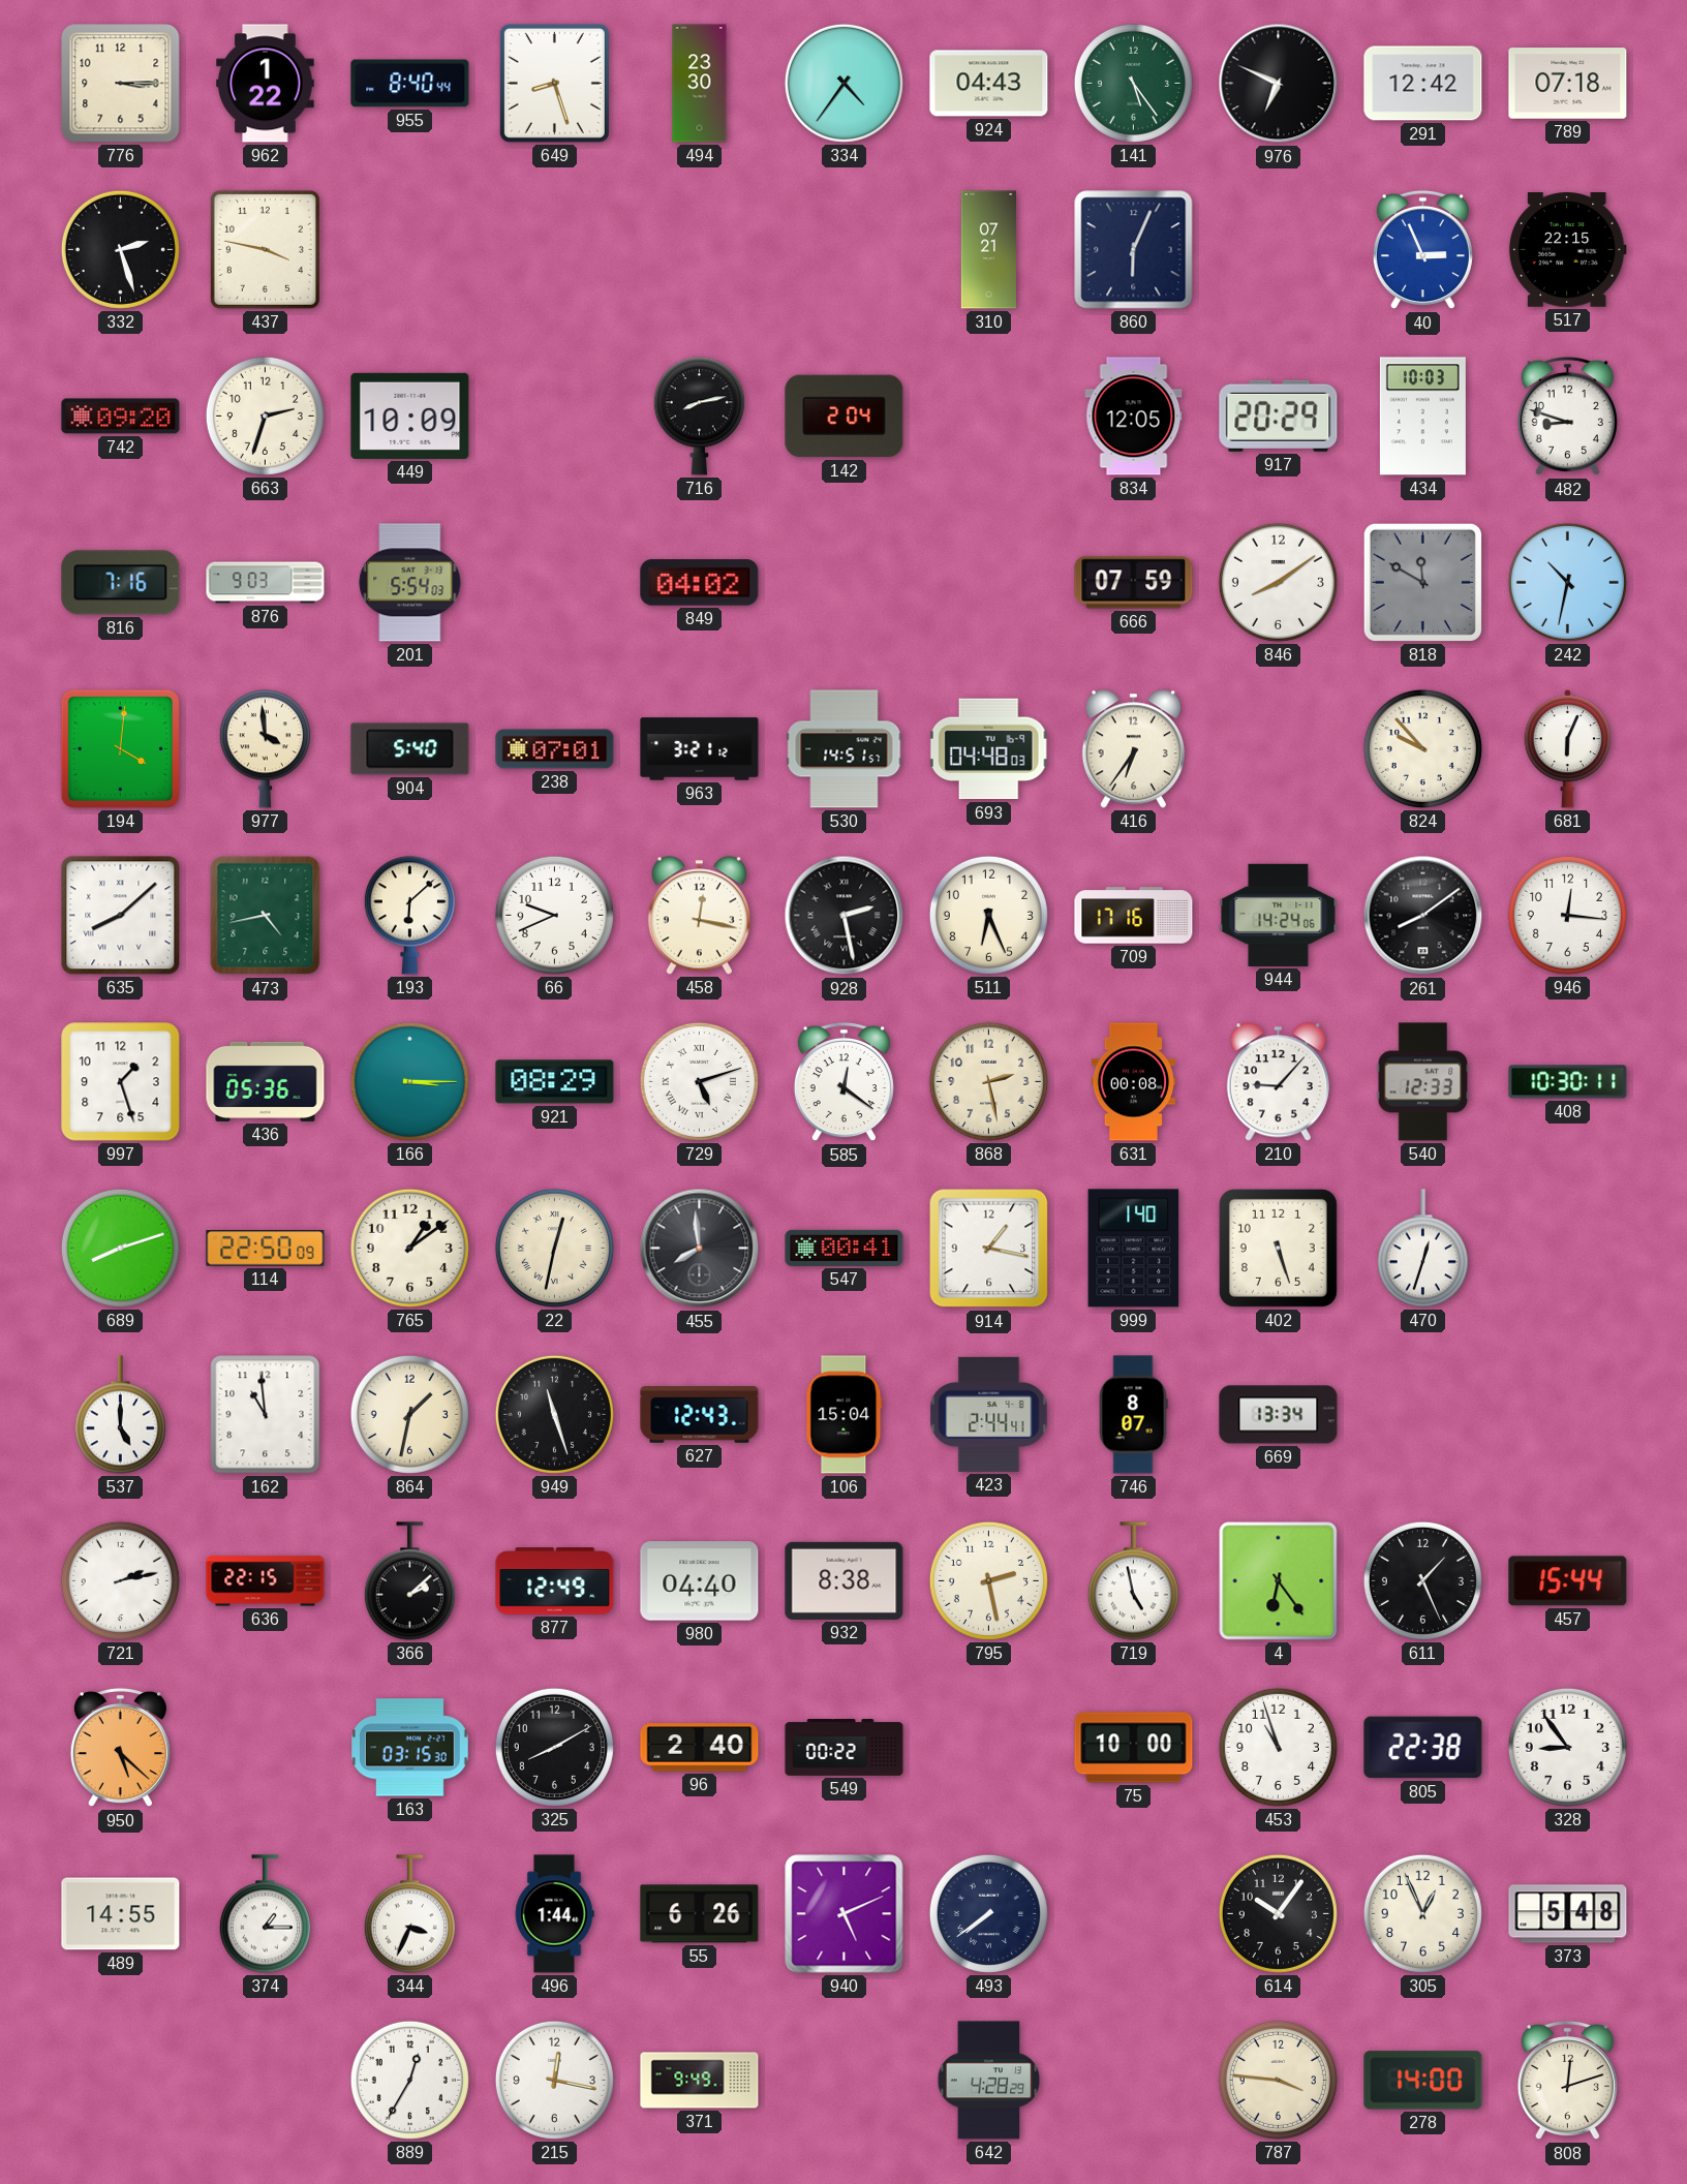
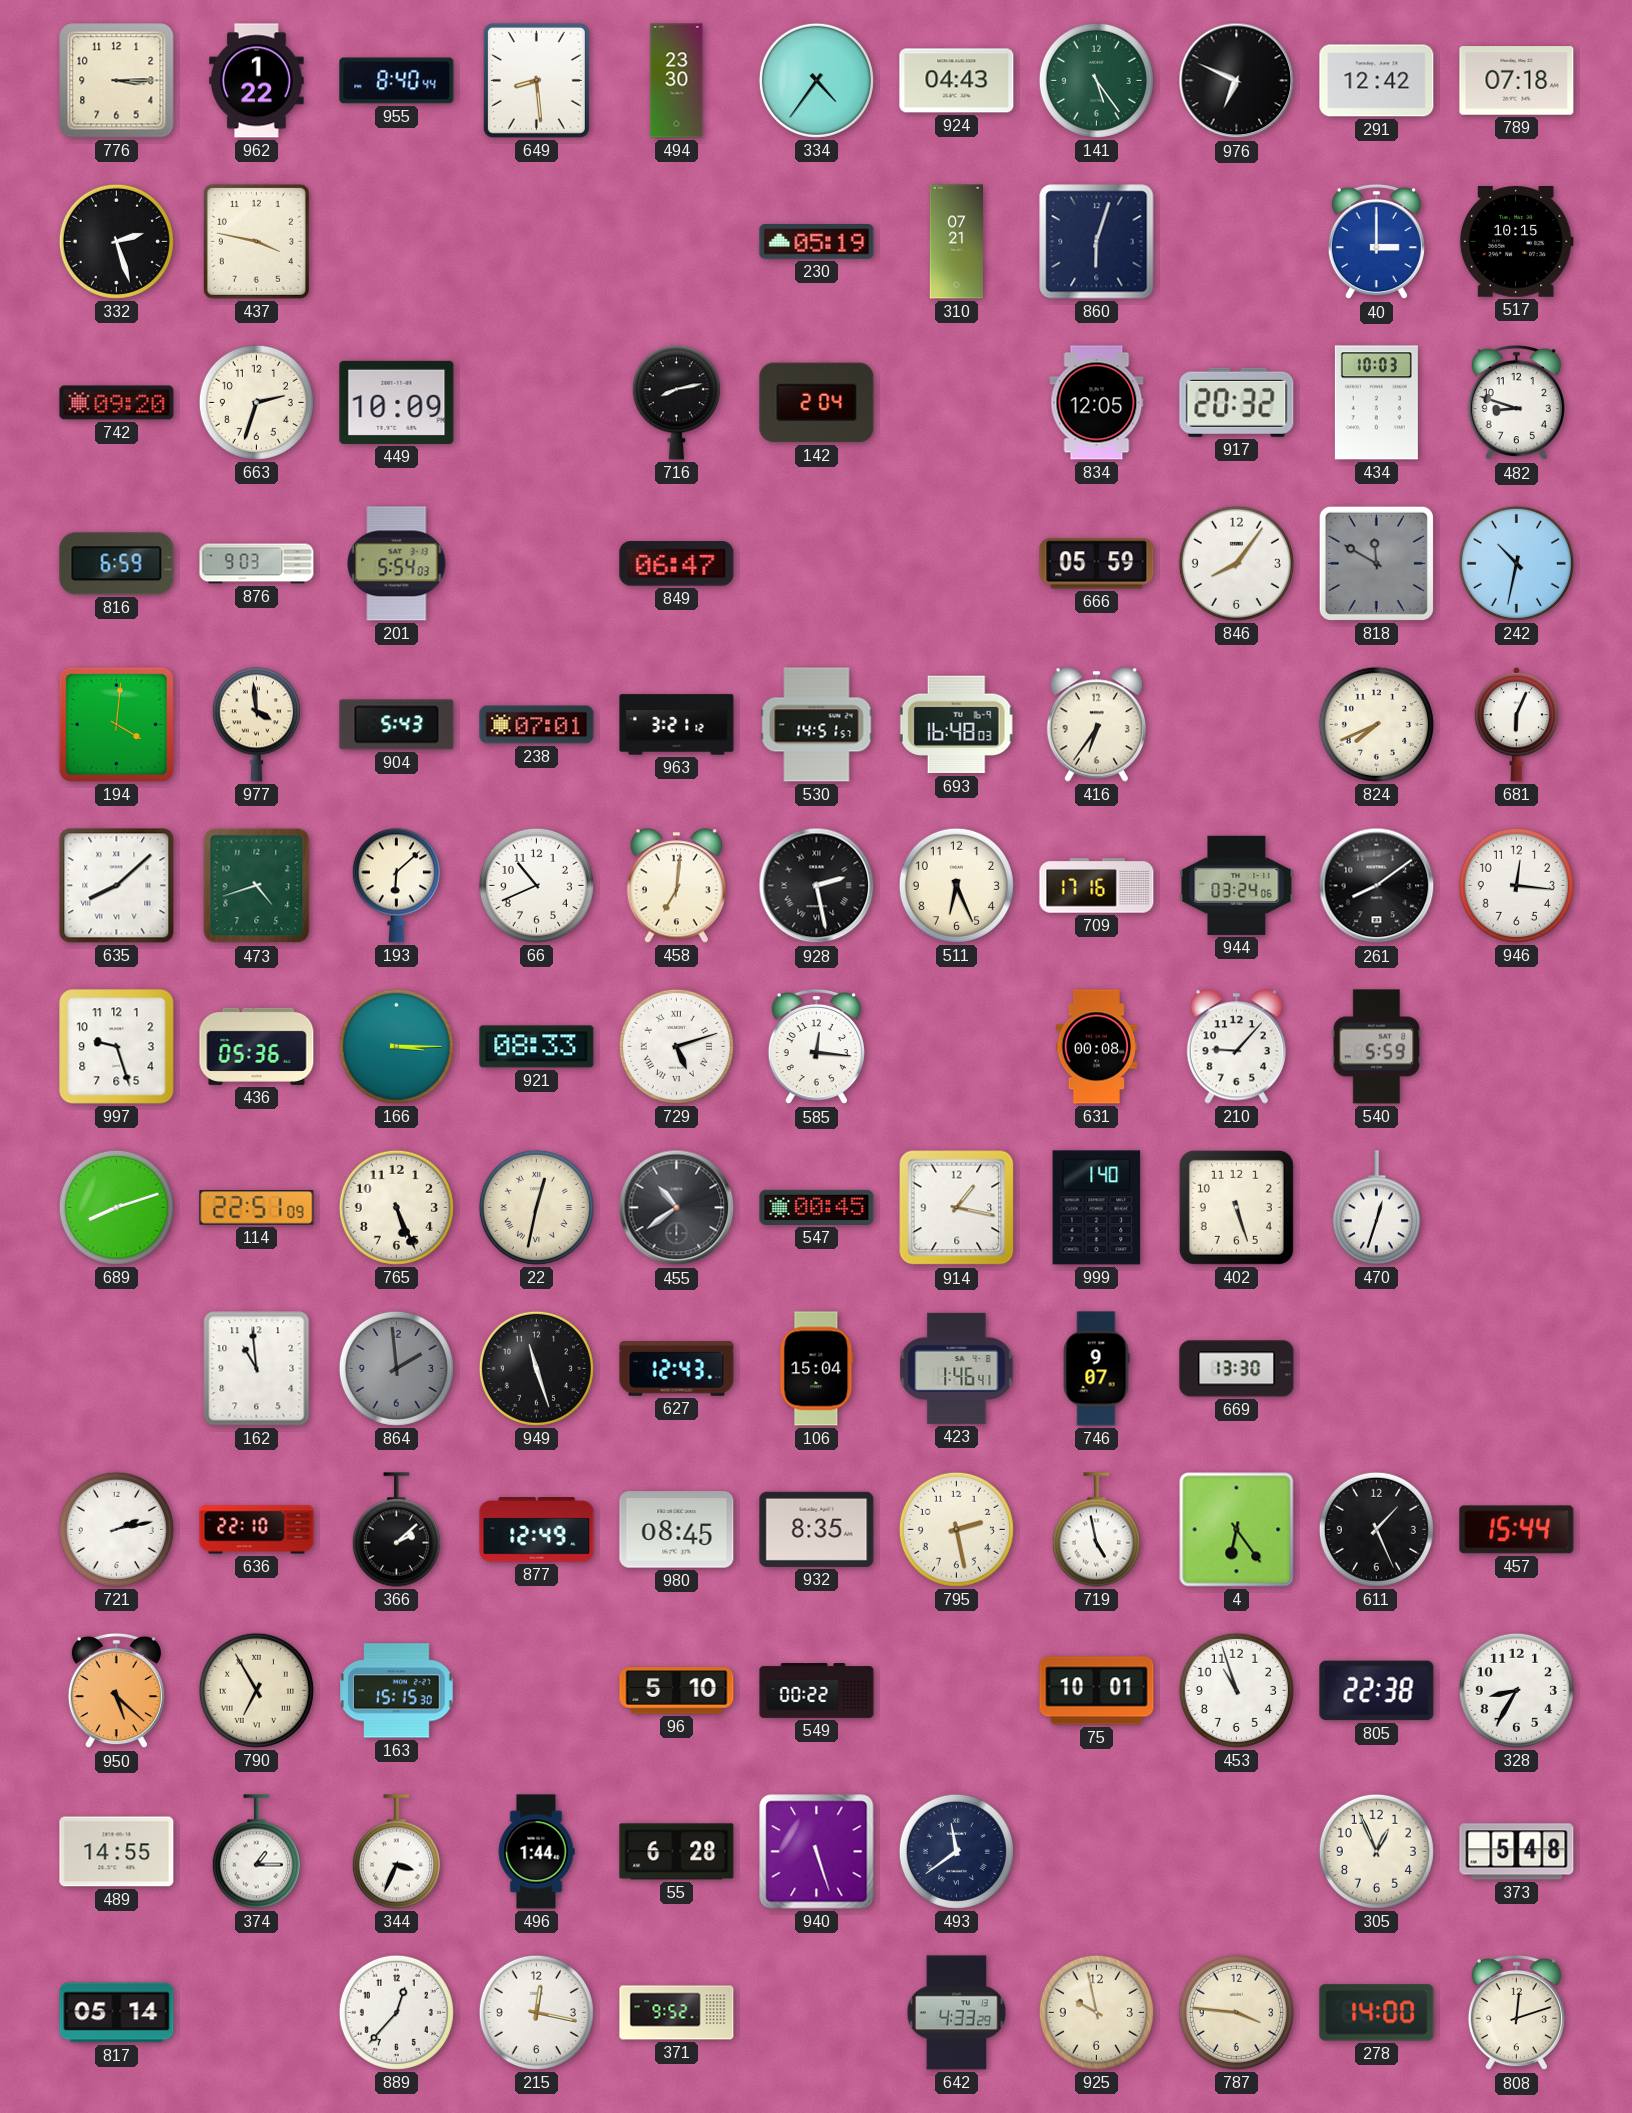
649: 8:27 -> 8:29 (536, 80)
230: none -> 05:19 (817, 242)
860: 6:04 -> 6:03 (1097, 242)
40: 2:56 -> 3:00 (1376, 242)
517: 22:15 -> 10:15 (1516, 242)
917: 20:29 -> 20:32 (1237, 402)
816: 7:16 -> 6:59 (117, 564)
849: 04:02 -> 06:47 (677, 564)
666: 07:59 -> 05:59 (1097, 564)
846: 8:09 -> 8:06 (1236, 563)
904: 5:40 -> 5:43 (397, 725)
693: 04:48 -> 16:48 (956, 725)
824: 9:53 -> 7:41 (1376, 724)
473: 4:43 -> 4:42 (257, 886)
66: 9:41 -> 10:41 (536, 885)
458: 12:17 -> 7:01 (676, 886)
944: 14:24 -> 03:24 (1237, 885)
997: 1:27 -> 9:27 (117, 1047)
921: 08:29 -> 08:33 (537, 1047)
585: 12:21 -> 12:16 (816, 1047)
868: 2:28 -> none (988, 1081)
540: 12:33 -> 5:59 (1377, 1047)
408: 10:30 -> none (1568, 1082)
114: 22:50 -> 22:51 (257, 1208)
765: 1:09 -> 5:26 (396, 1207)
455: 7:59 -> 10:39 (677, 1208)
547: 00:41 -> 00:45 (817, 1207)
537: 5:00 -> none (120, 1415)
864: 1:32 -> 1:59 (396, 1368)
864 dial: cream -> grey (396, 1368)
423: 2:44 -> 1:46 (957, 1368)
746: 8:07 -> 9:07 (1096, 1369)
669: 13:34 -> 13:30 (1237, 1369)
636: 22:15 -> 22:10 (257, 1530)
980: 04:40 -> 08:45 (677, 1530)
932: 8:38 -> 8:35 (817, 1529)
790: none -> 6:55 (256, 1690)
163: 03:15 -> 15:15 (397, 1691)
325: 8:10 -> none (554, 1747)
96: 2:40 -> 5:10 (677, 1691)
75: 10:00 -> 10:01 (1097, 1691)
328: 8:54 -> 8:35 (1516, 1690)
55: 6:26 -> 6:28 (677, 1852)
940: 5:11 -> 5:27 (817, 1852)
493: 7:39 -> 11:39 (956, 1851)
614: 10:06 -> none (1278, 1913)
817: none -> 05:14 (117, 2013)
889: 12:35 -> 12:37 (396, 2012)
371: 9:49 -> 9:52 (677, 2013)
642: 4:28 -> 4:33 (957, 2013)
925: none -> 9:58 (1096, 2012)
